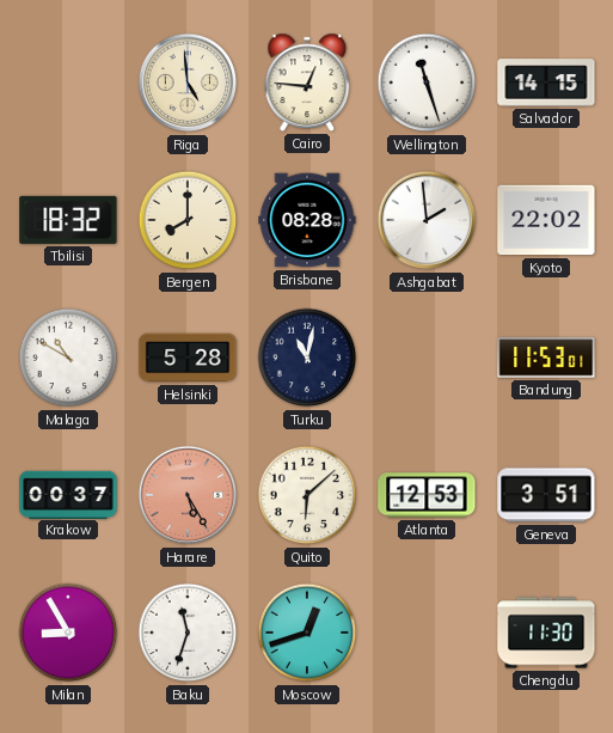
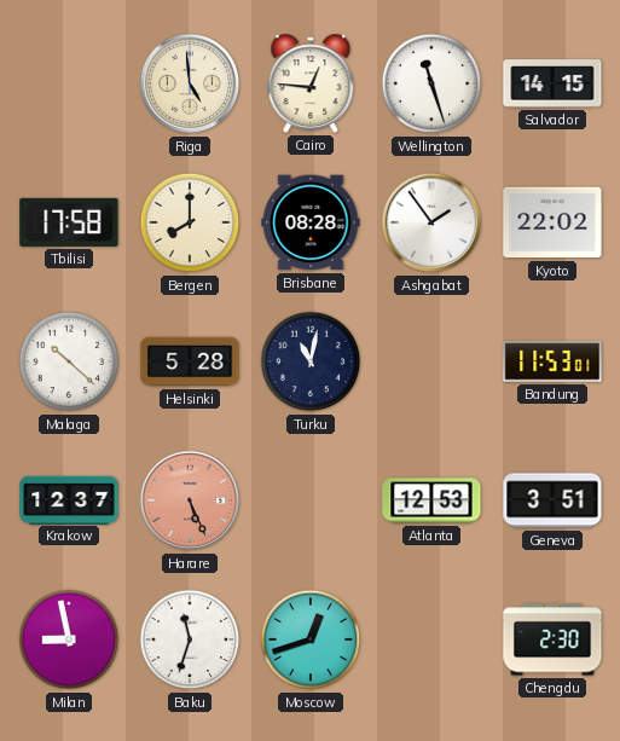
Tbilisi: 18:32 -> 17:58 (69, 222)
Ashgabat: 1:59 -> 1:54 (431, 222)
Malaga: 10:50 -> 10:22 (69, 361)
Krakow: 00:37 -> 12:37 (69, 499)
Harare: 5:25 -> 5:26 (190, 500)
Quito: 6:08 -> none (307, 495)
Milan: 8:55 -> 8:58 (69, 639)
Chengdu: 11:30 -> 2:30 (552, 639)
